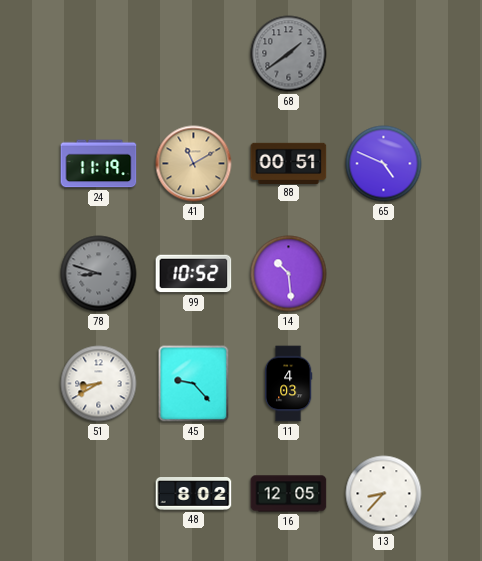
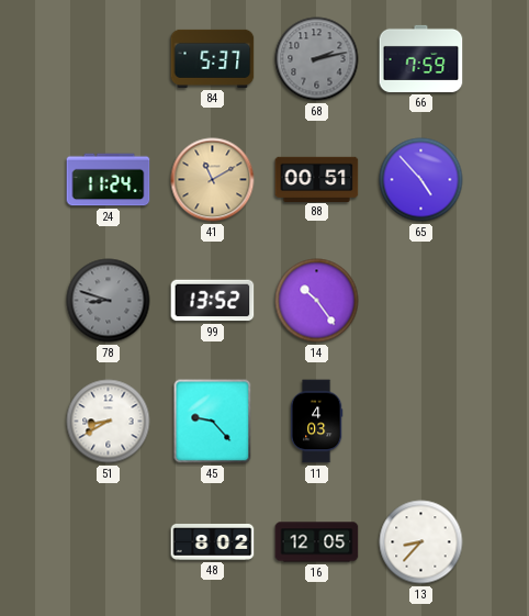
84: none -> 5:37 (213, 58)
68: 1:39 -> 2:13 (317, 59)
66: none -> 7:59 (421, 58)
24: 11:19 -> 11:24 (109, 180)
65: 4:49 -> 4:53 (421, 180)
99: 10:52 -> 13:52 (213, 301)
14: 10:29 -> 10:24 (317, 301)
